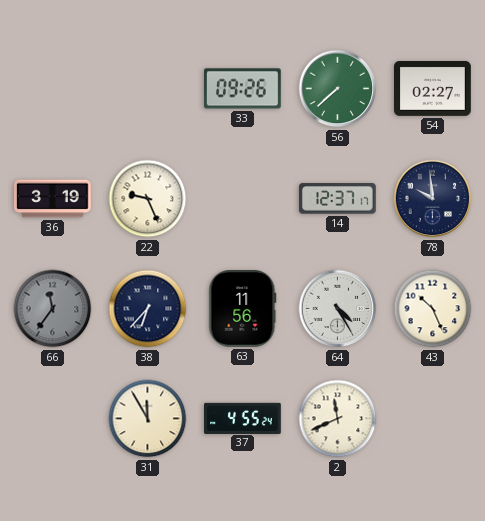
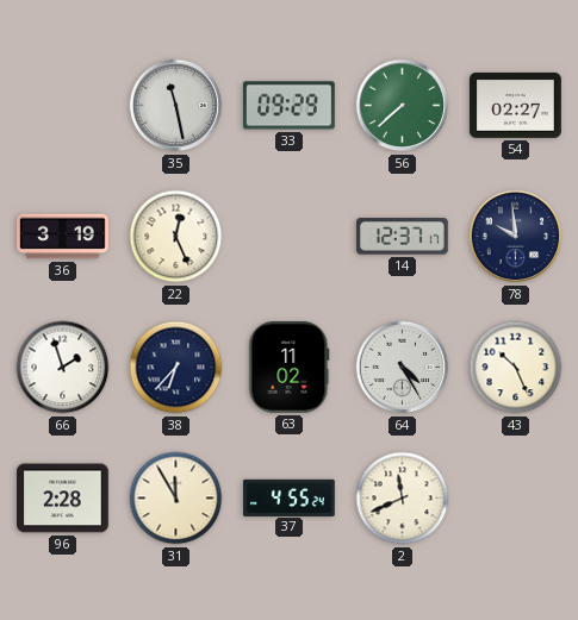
35: none -> 11:28 (176, 106)
33: 09:26 -> 09:29 (290, 106)
22: 9:26 -> 12:26 (176, 237)
66: 11:36 -> 1:57 (63, 368)
66 dial: grey -> white (63, 368)
63: 11:56 -> 11:02 (290, 368)
96: none -> 2:28 (63, 499)
